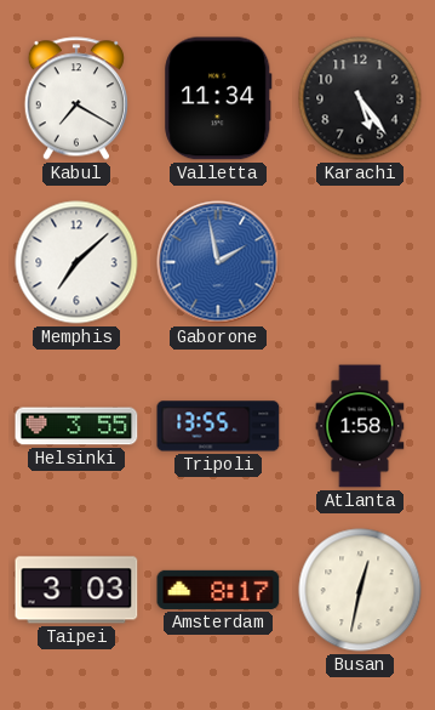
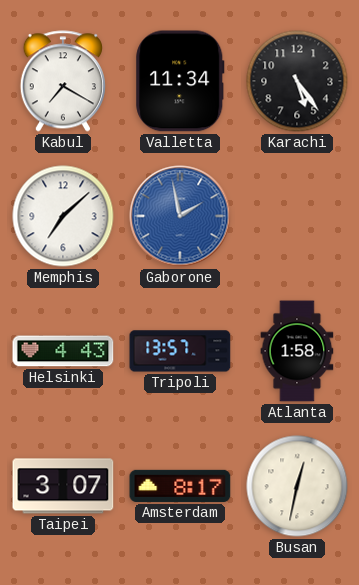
Helsinki: 3:55 -> 4:43 (63, 351)
Tripoli: 13:55 -> 13:57 (180, 351)
Taipei: 3:03 -> 3:07 (63, 486)
